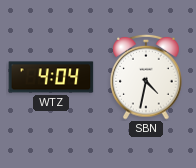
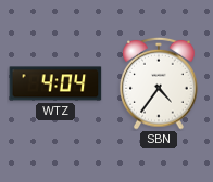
SBN: 4:32 -> 4:36 (159, 83)
